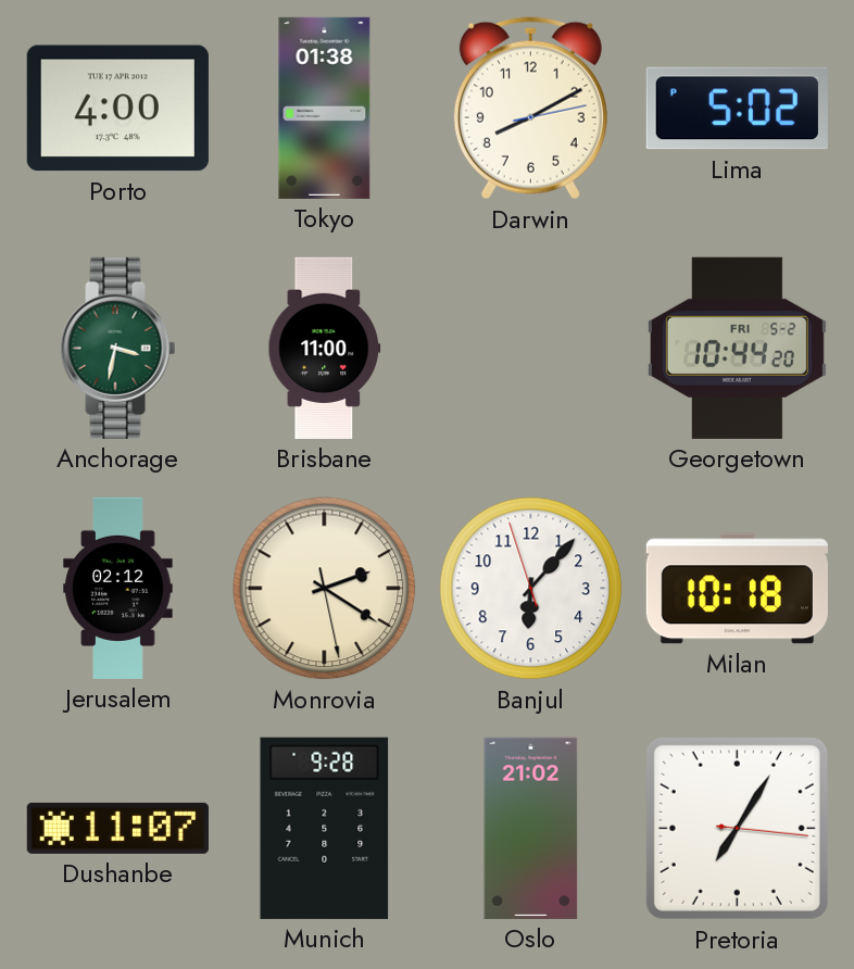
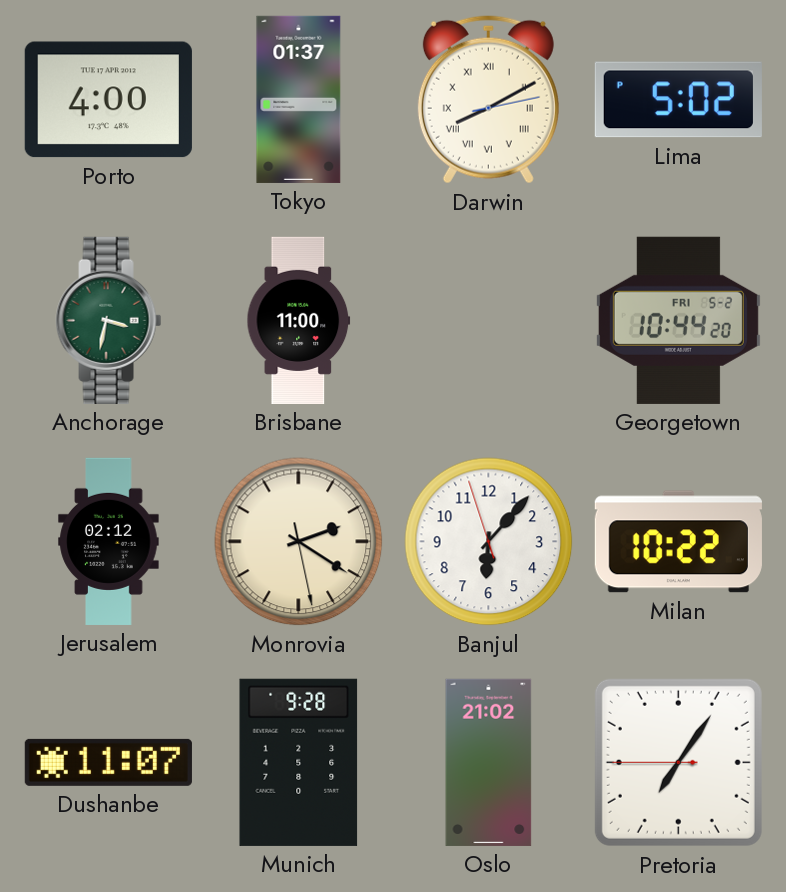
Tokyo: 01:38 -> 01:37 (299, 99)
Darwin numerals: Arabic -> Roman (488, 100)
Milan: 10:18 -> 10:22 (678, 542)
Pretoria: 7:05:16 -> 7:05:45 (678, 762)
